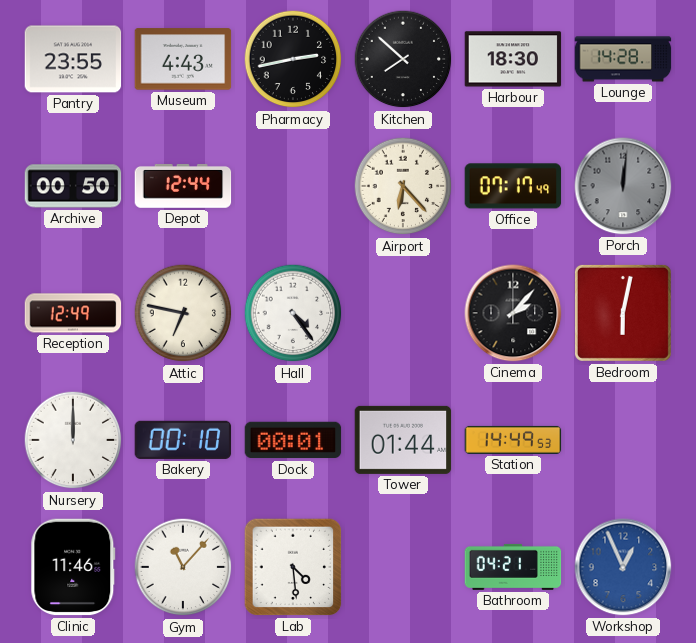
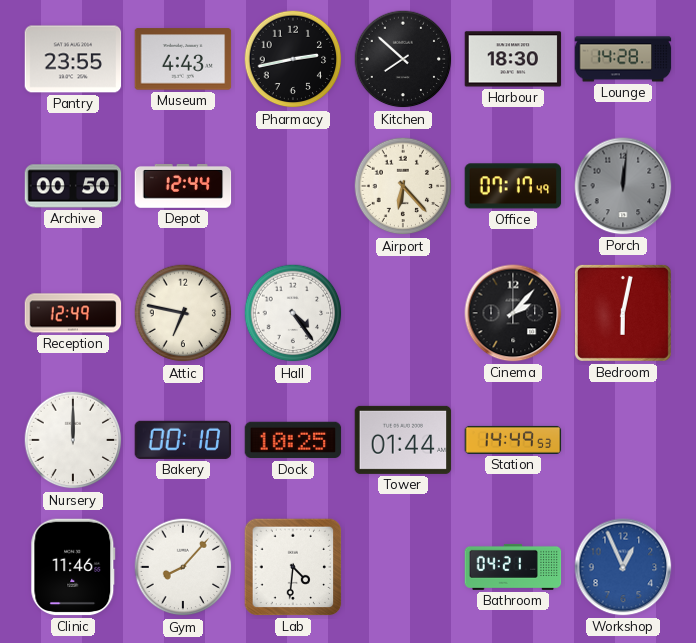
Dock: 00:01 -> 10:25 (293, 440)
Gym: 11:07 -> 8:07 (183, 567)
Lab: 4:29 -> 4:31 (293, 567)
